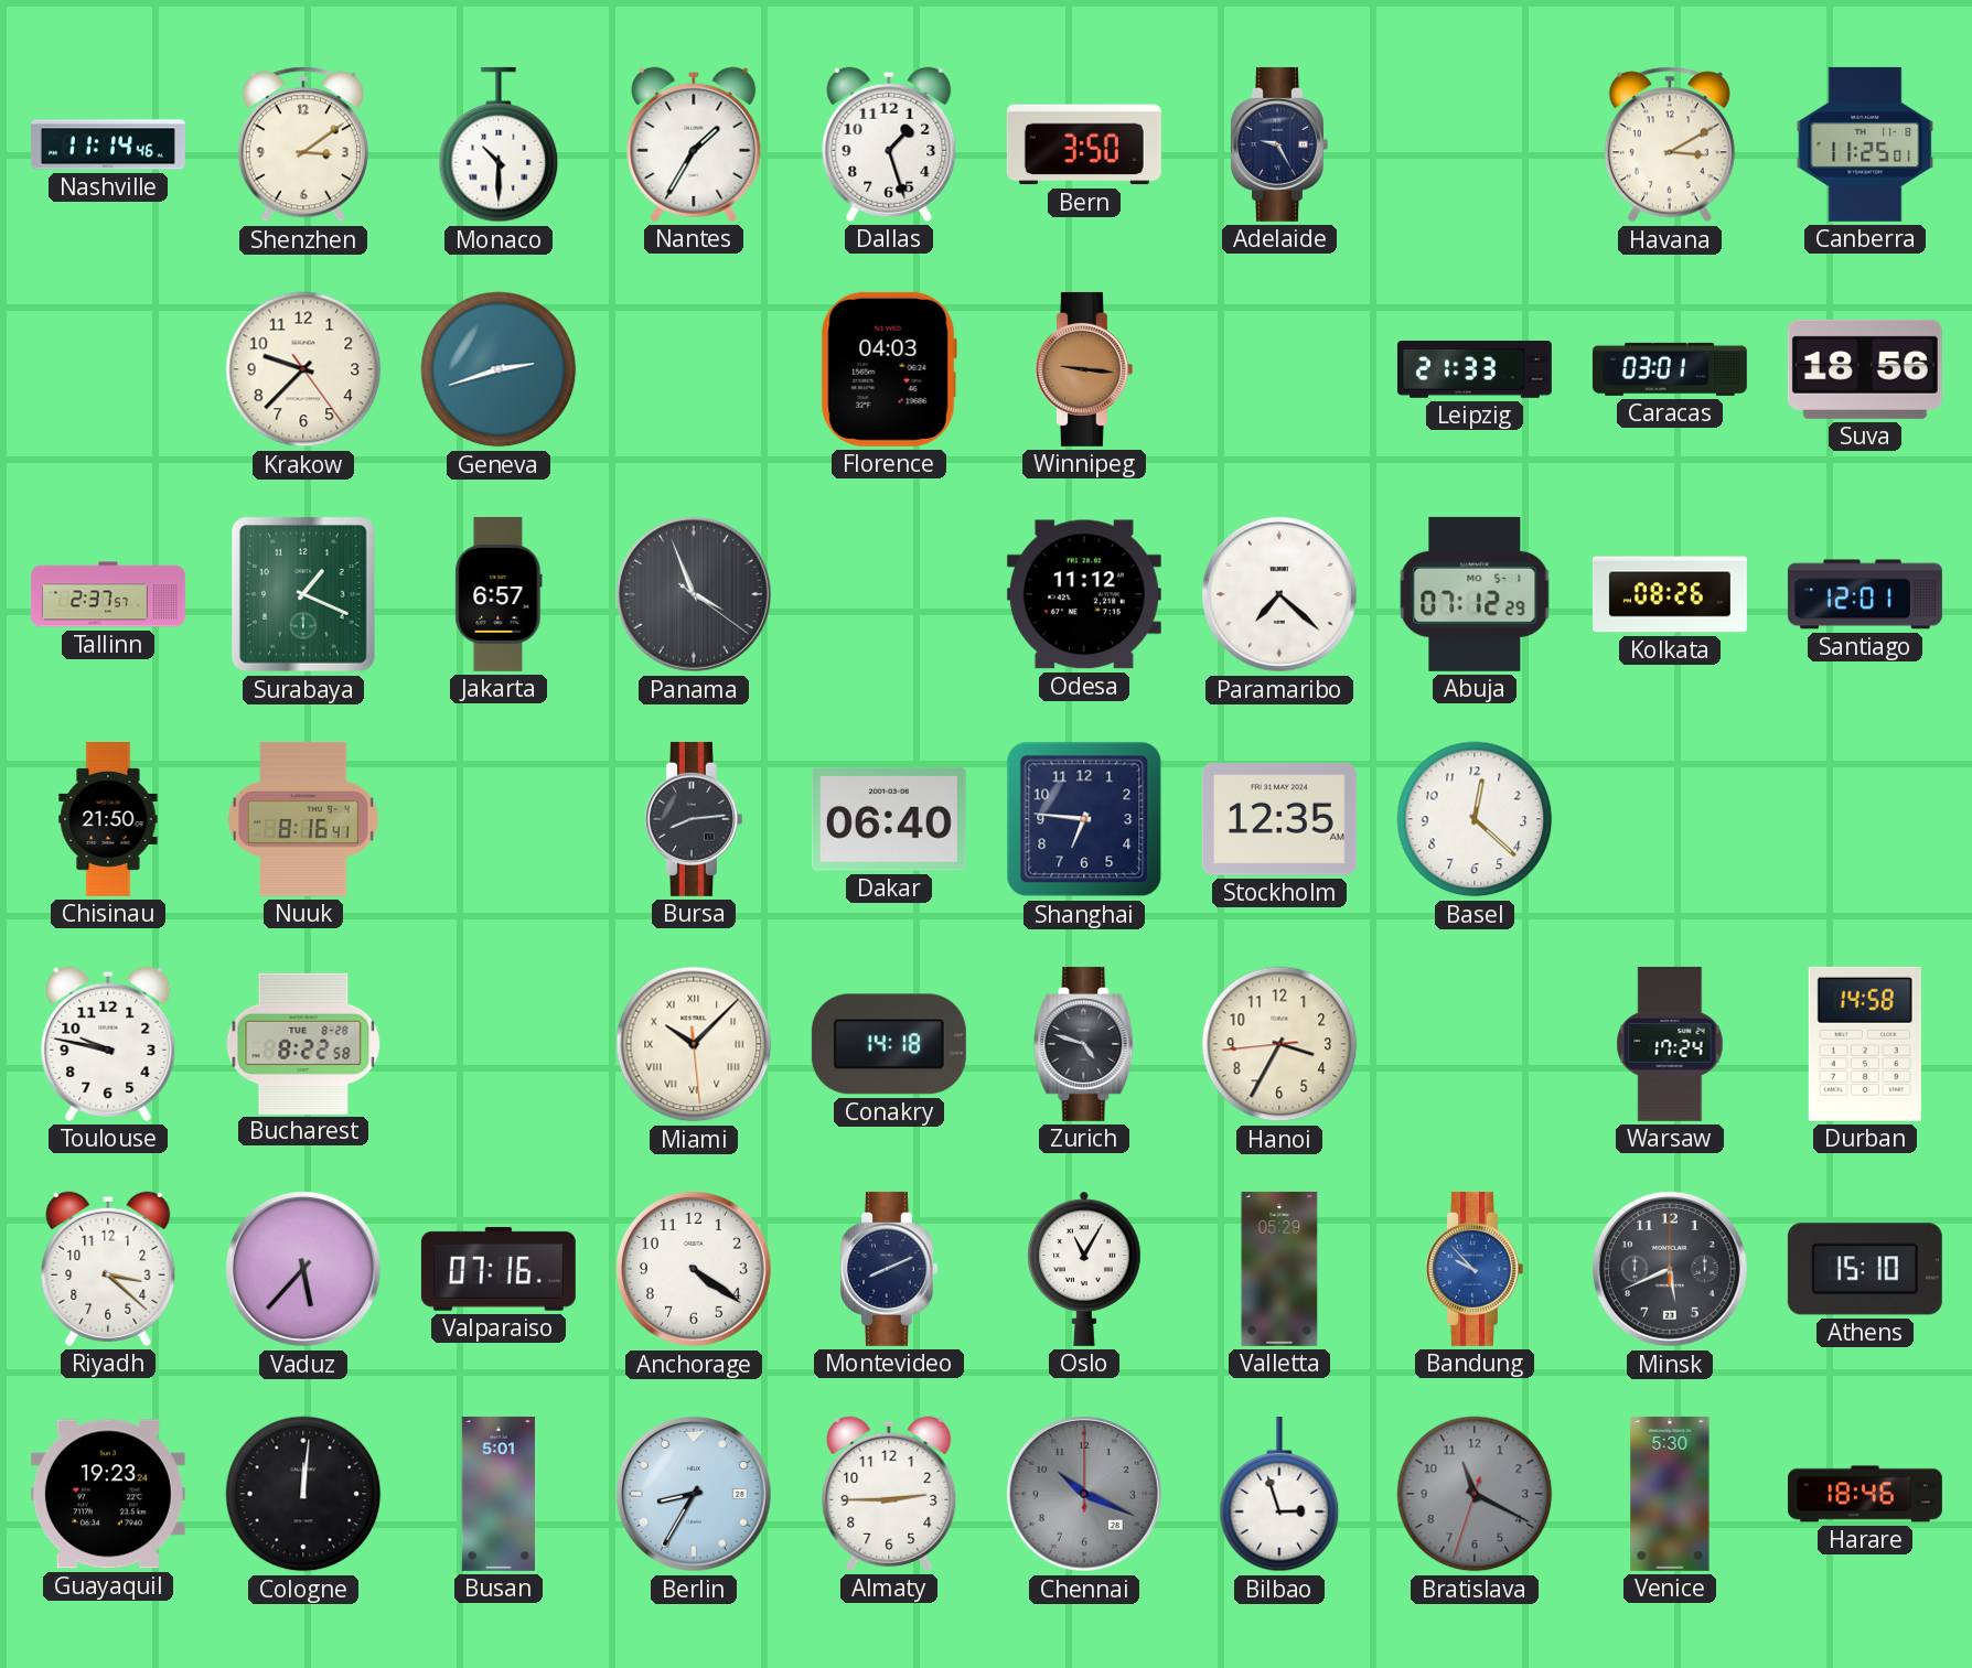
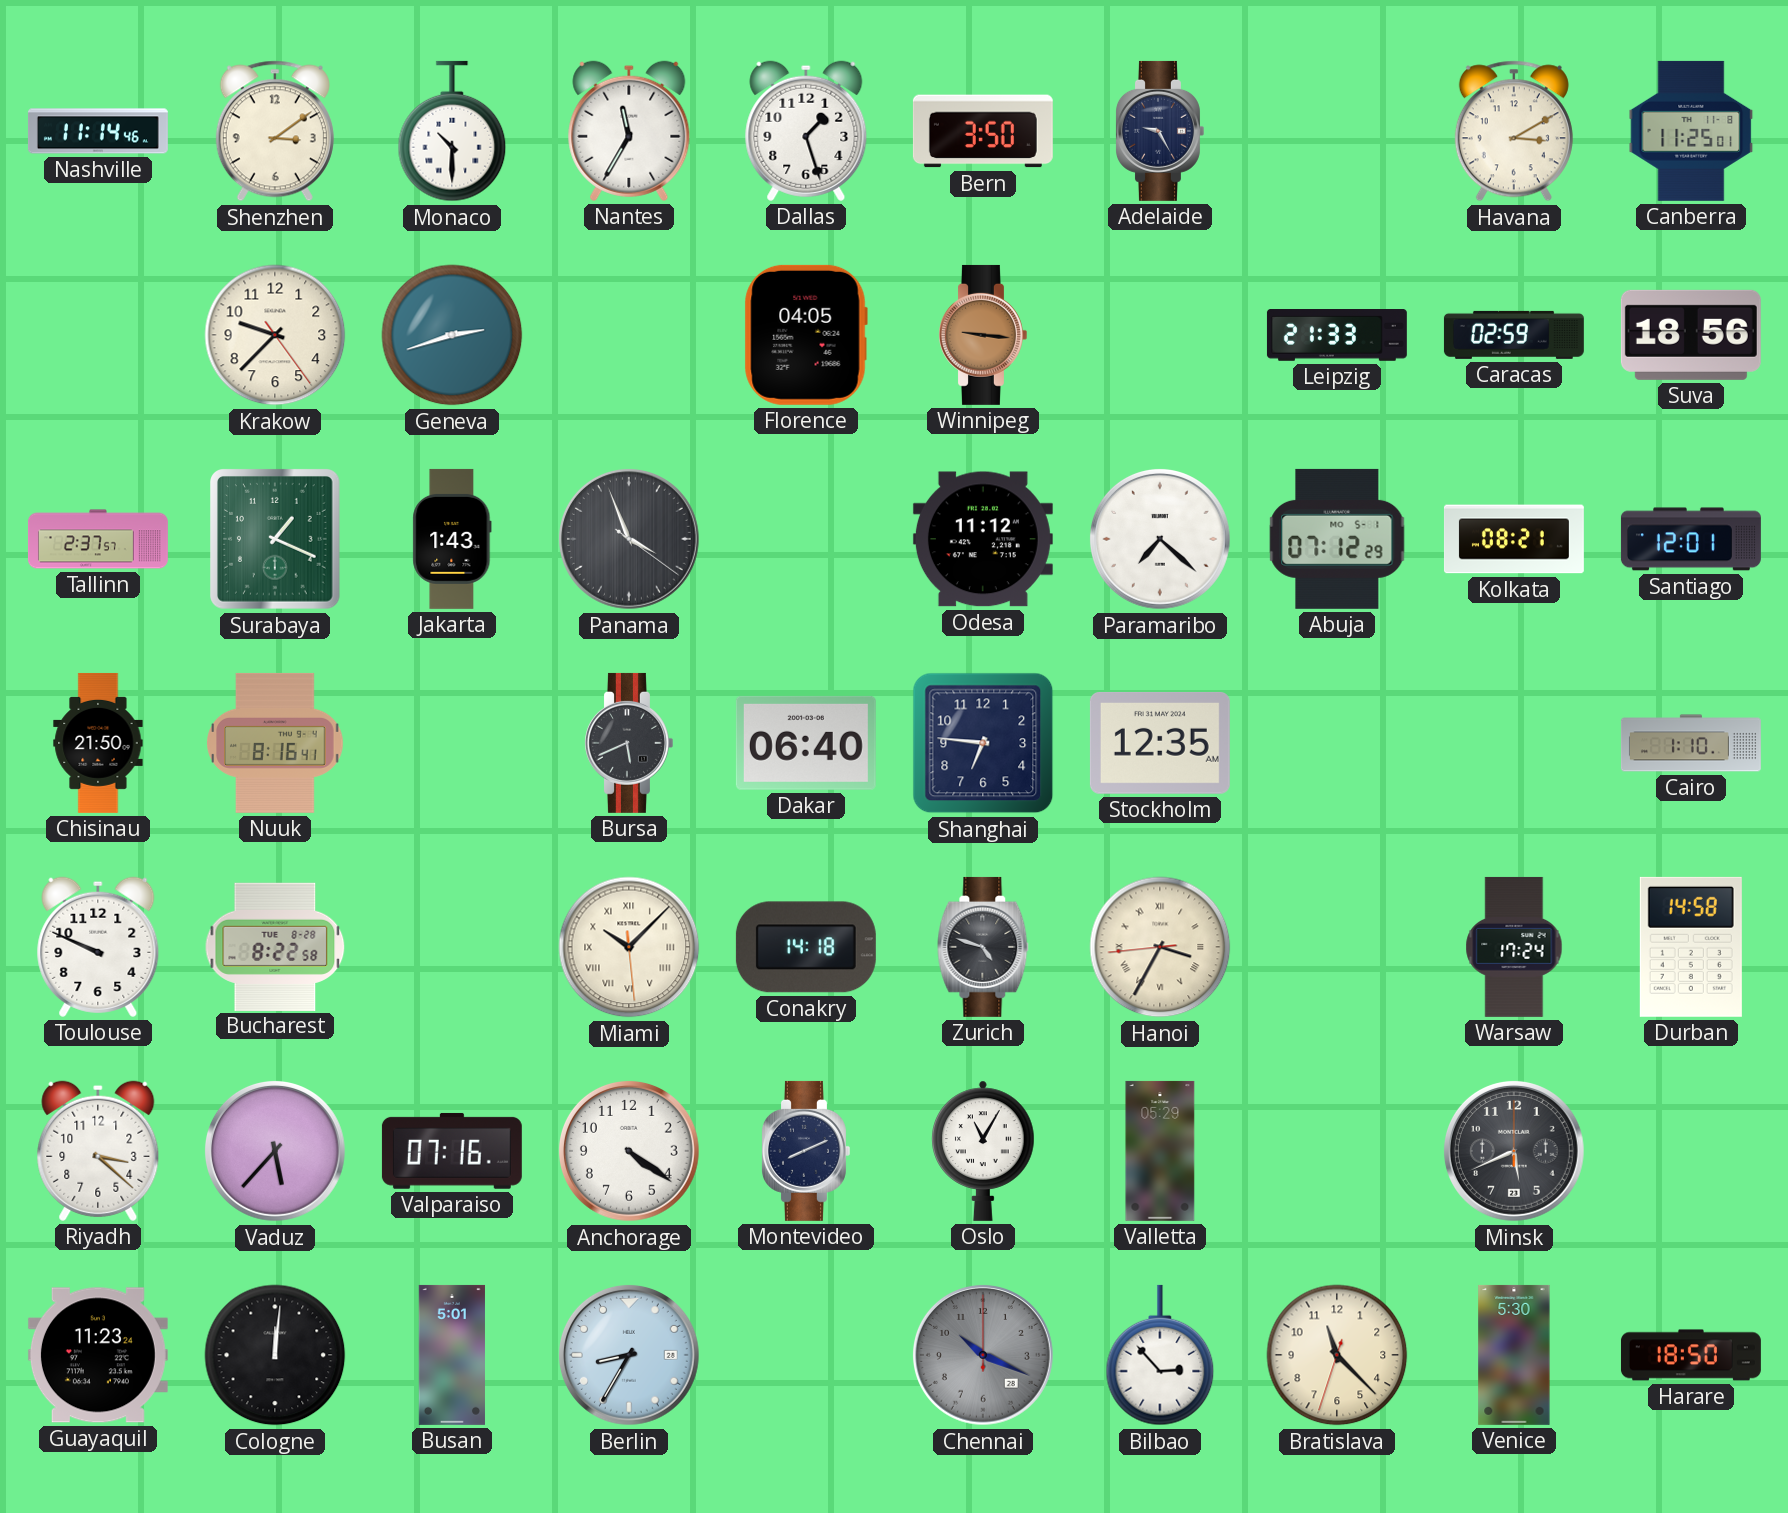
Nantes: 1:35 -> 11:35 (629, 131)
Florence: 04:03 -> 04:05 (806, 335)
Caracas: 03:01 -> 02:59 (1514, 335)
Jakarta: 6:57 -> 1:43 (452, 539)
Kolkata: 08:26 -> 08:21 (1514, 539)
Bursa: 8:14 -> 5:41 (629, 743)
Basel: 12:22 -> none (1475, 819)
Cairo: none -> 1:10 (1691, 743)
Toulouse: 9:47 -> 9:49 (98, 947)
Hanoi numerals: Arabic -> Roman (1160, 947)
Bandung: 9:53 -> none (1475, 1269)
Athens: 15:10 -> none (1865, 1269)
Guayaquil: 19:23 -> 11:23 (98, 1355)
Almaty: 2:45 -> none (889, 1494)
Bilbao: 2:57 -> 2:53 (1160, 1355)
Bratislava: 11:19 -> 11:22 (1337, 1355)
Bratislava dial: grey -> cream (1337, 1355)
Harare: 18:46 -> 18:50 (1691, 1355)
